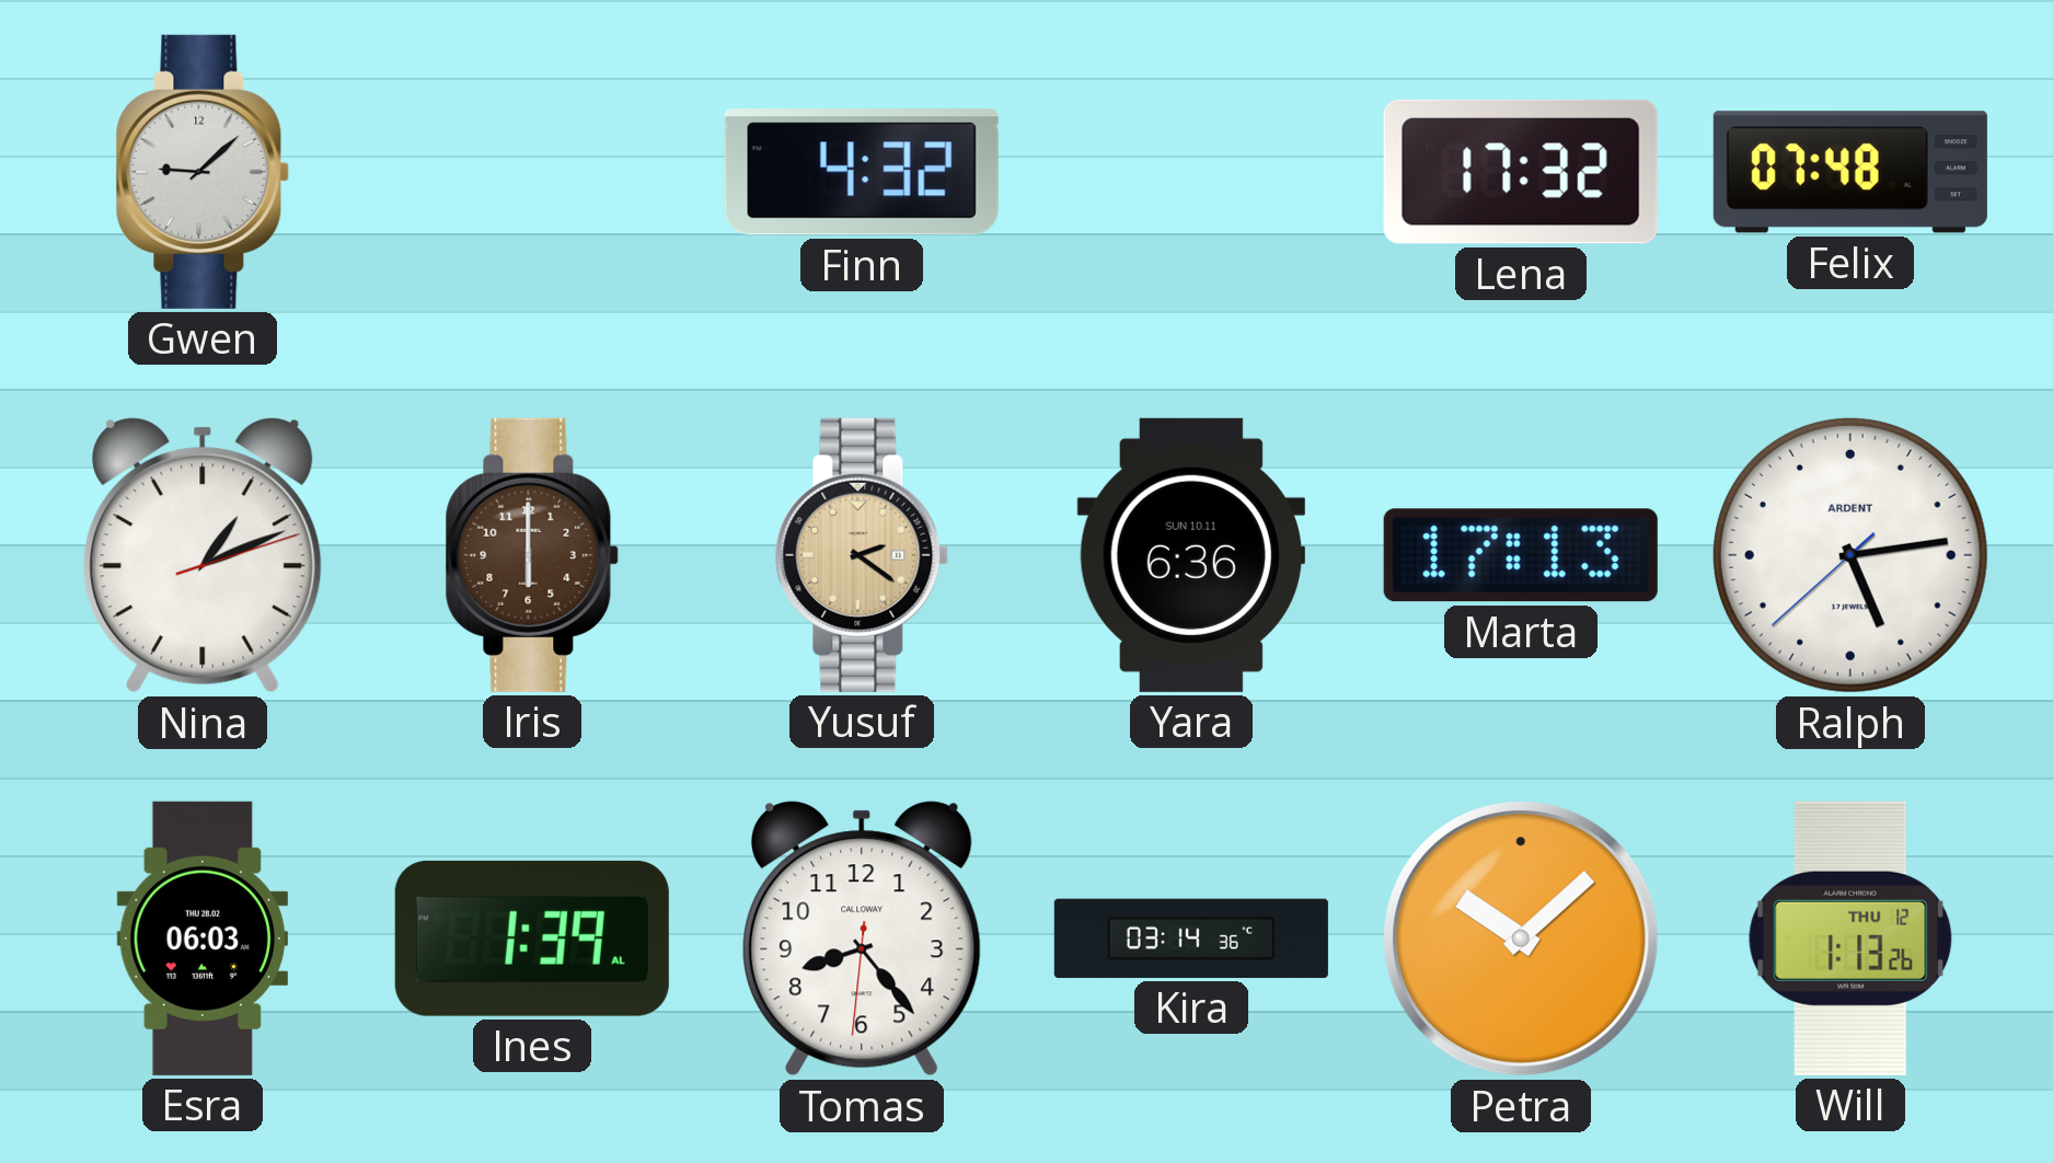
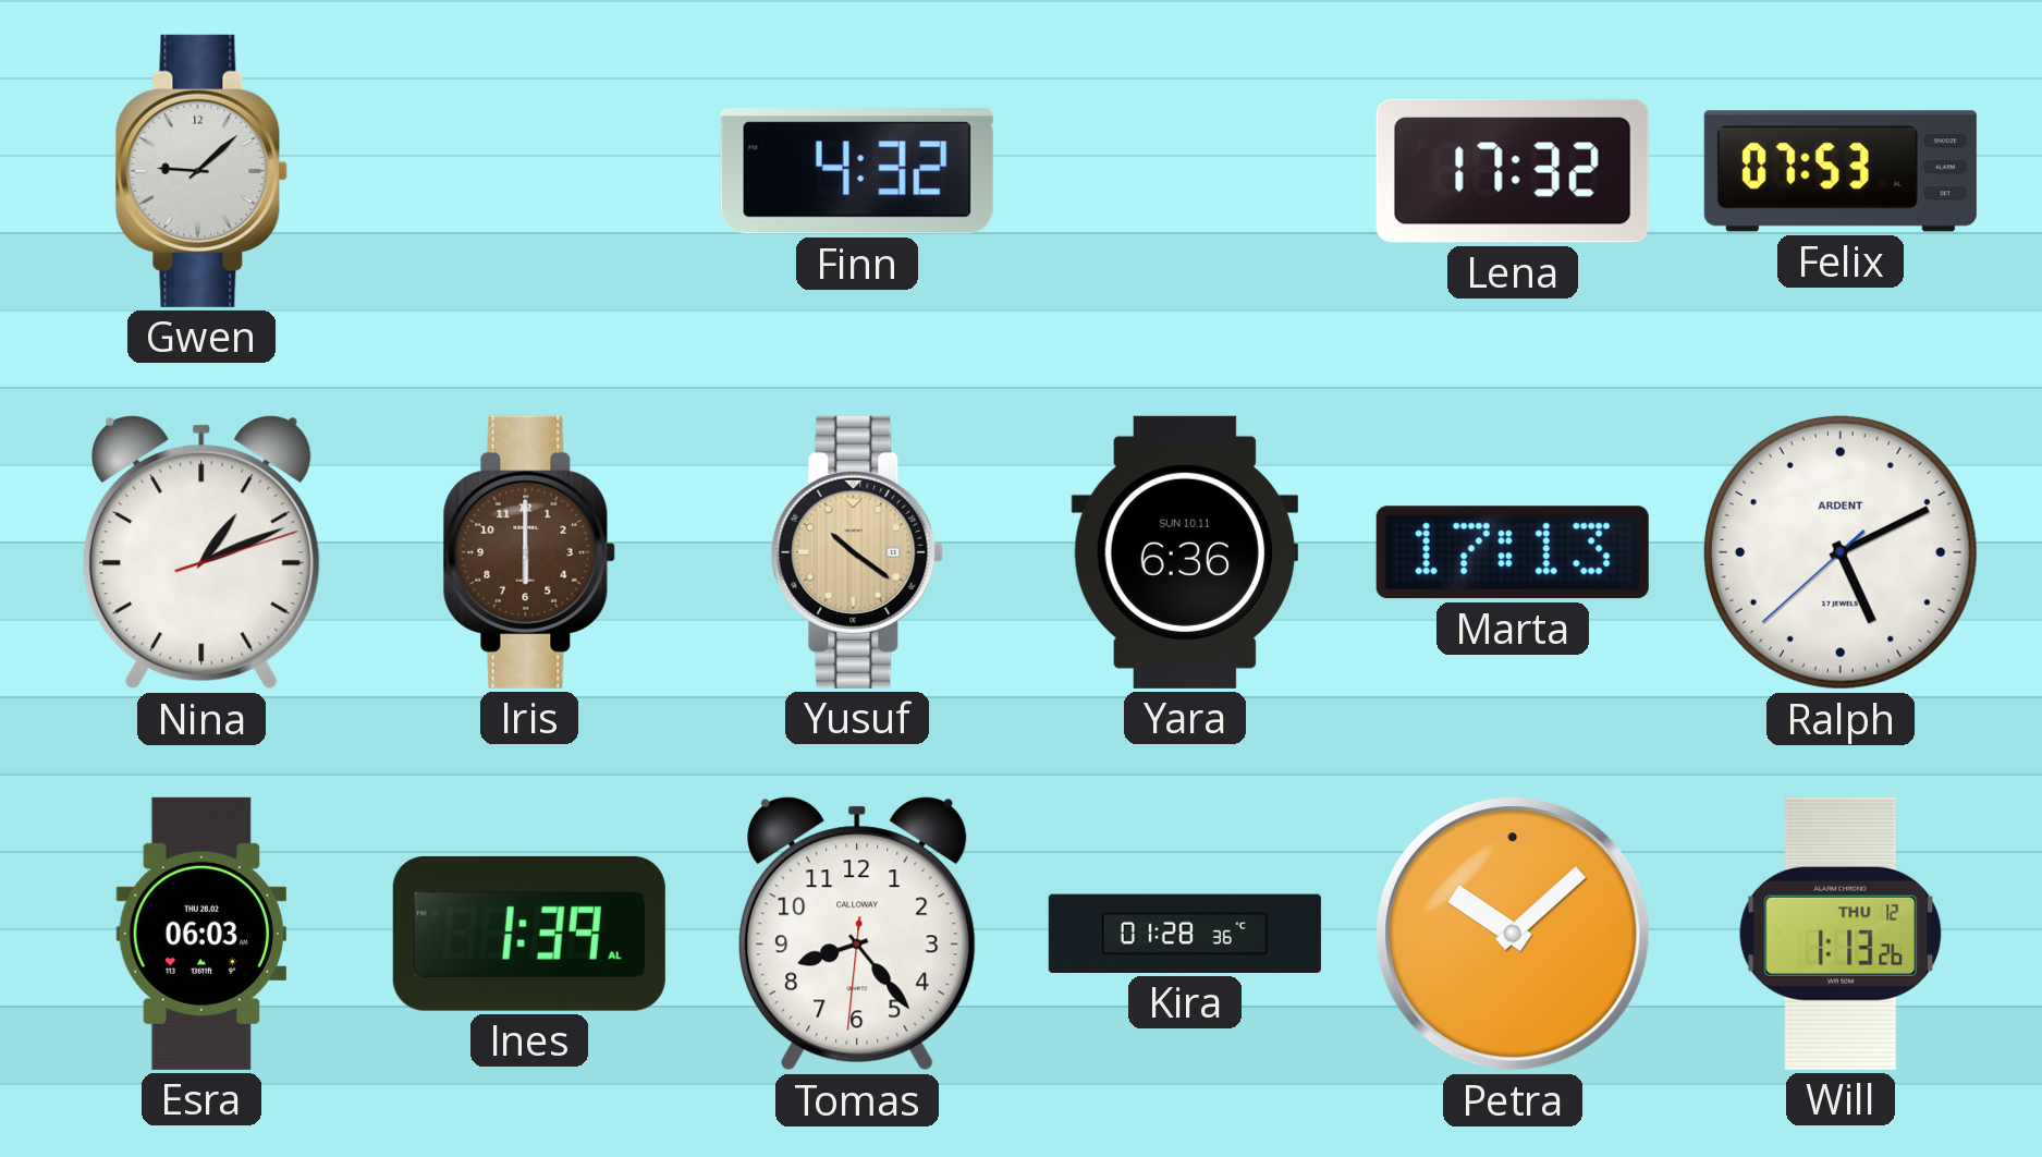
Felix: 07:48 -> 07:53 (1841, 171)
Yusuf: 2:21 -> 10:21 (857, 552)
Ralph: 5:13 -> 5:10 (1841, 552)
Kira: 03:14 -> 01:28 (1185, 934)
